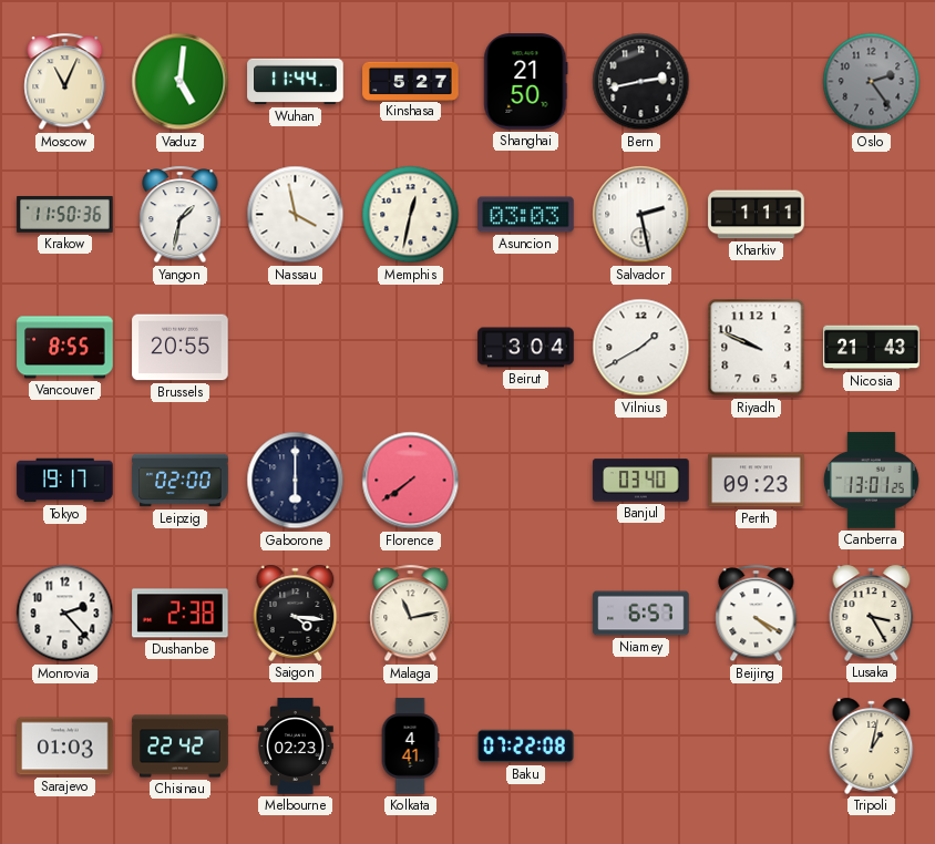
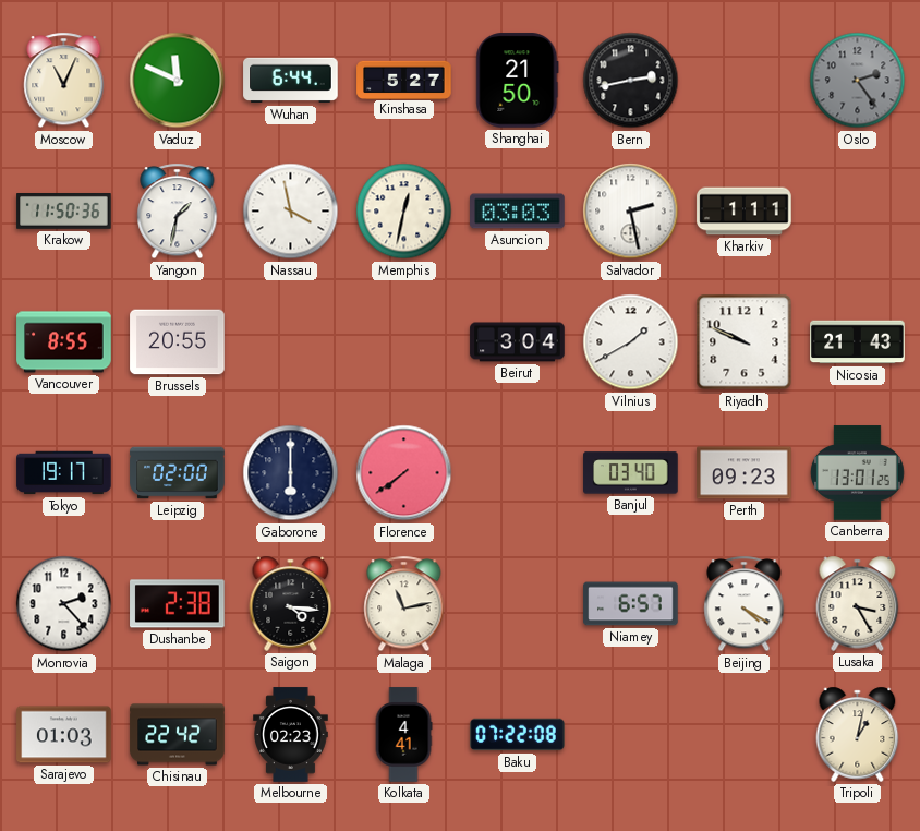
Vaduz: 5:01 -> 11:49 (178, 81)
Wuhan: 11:44 -> 6:44 (291, 81)
